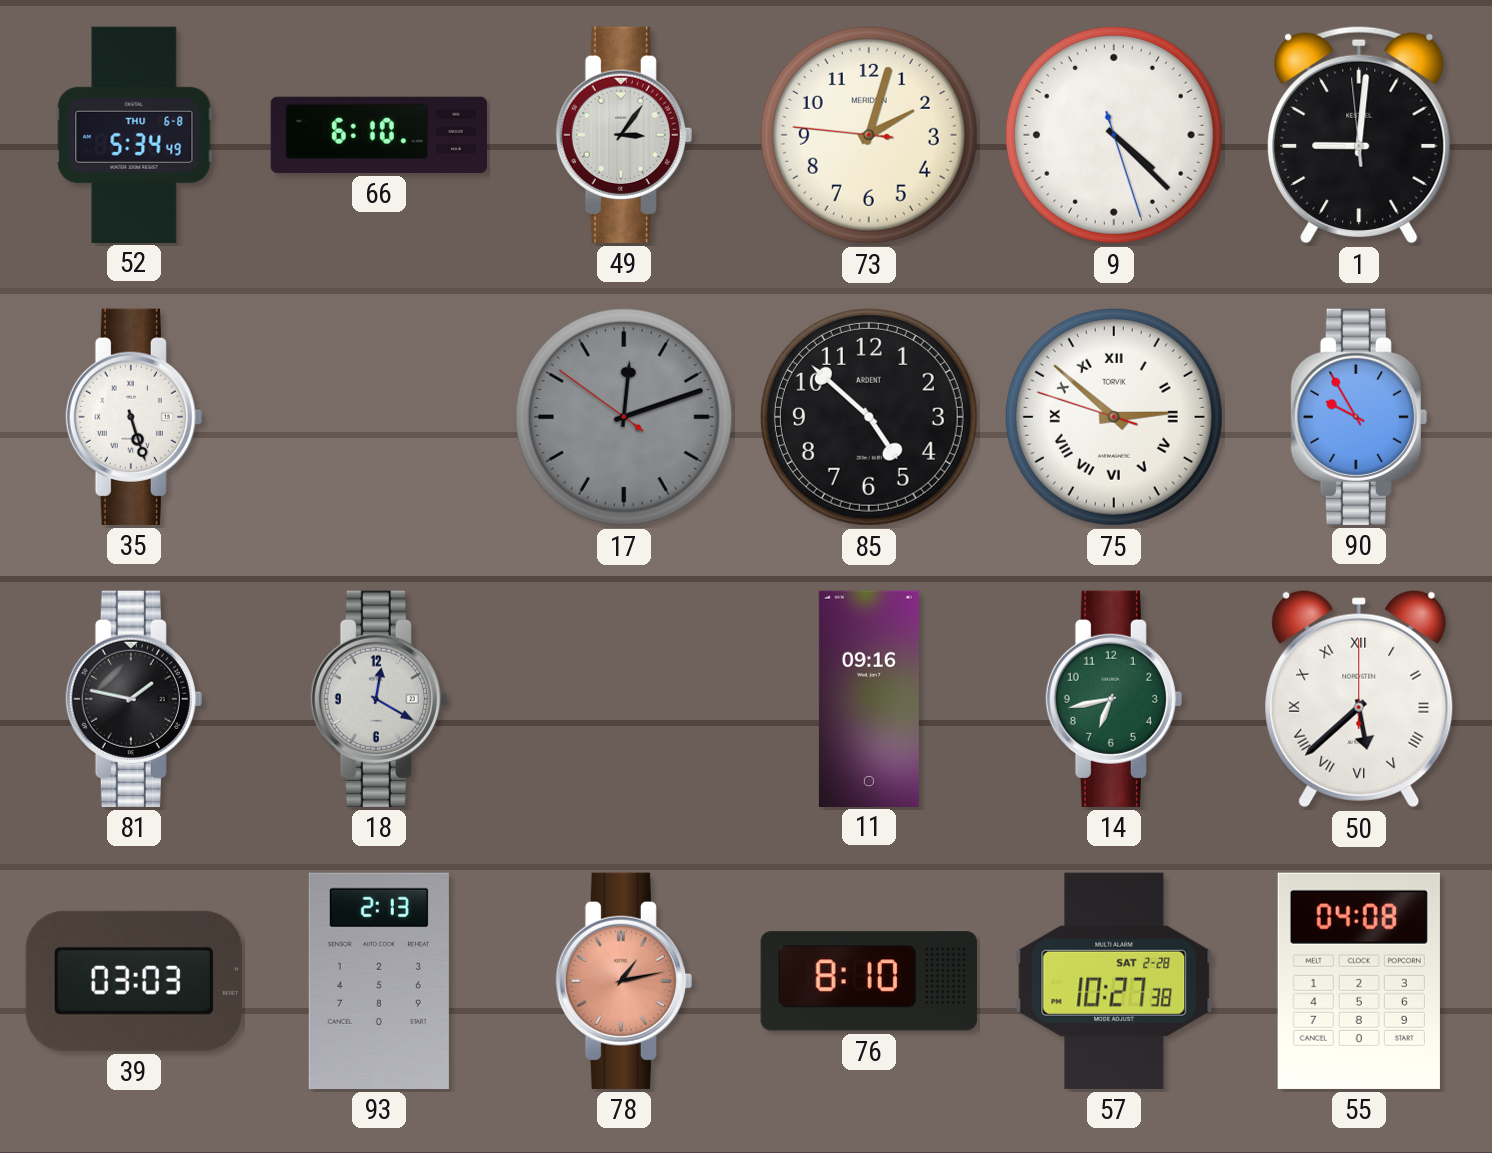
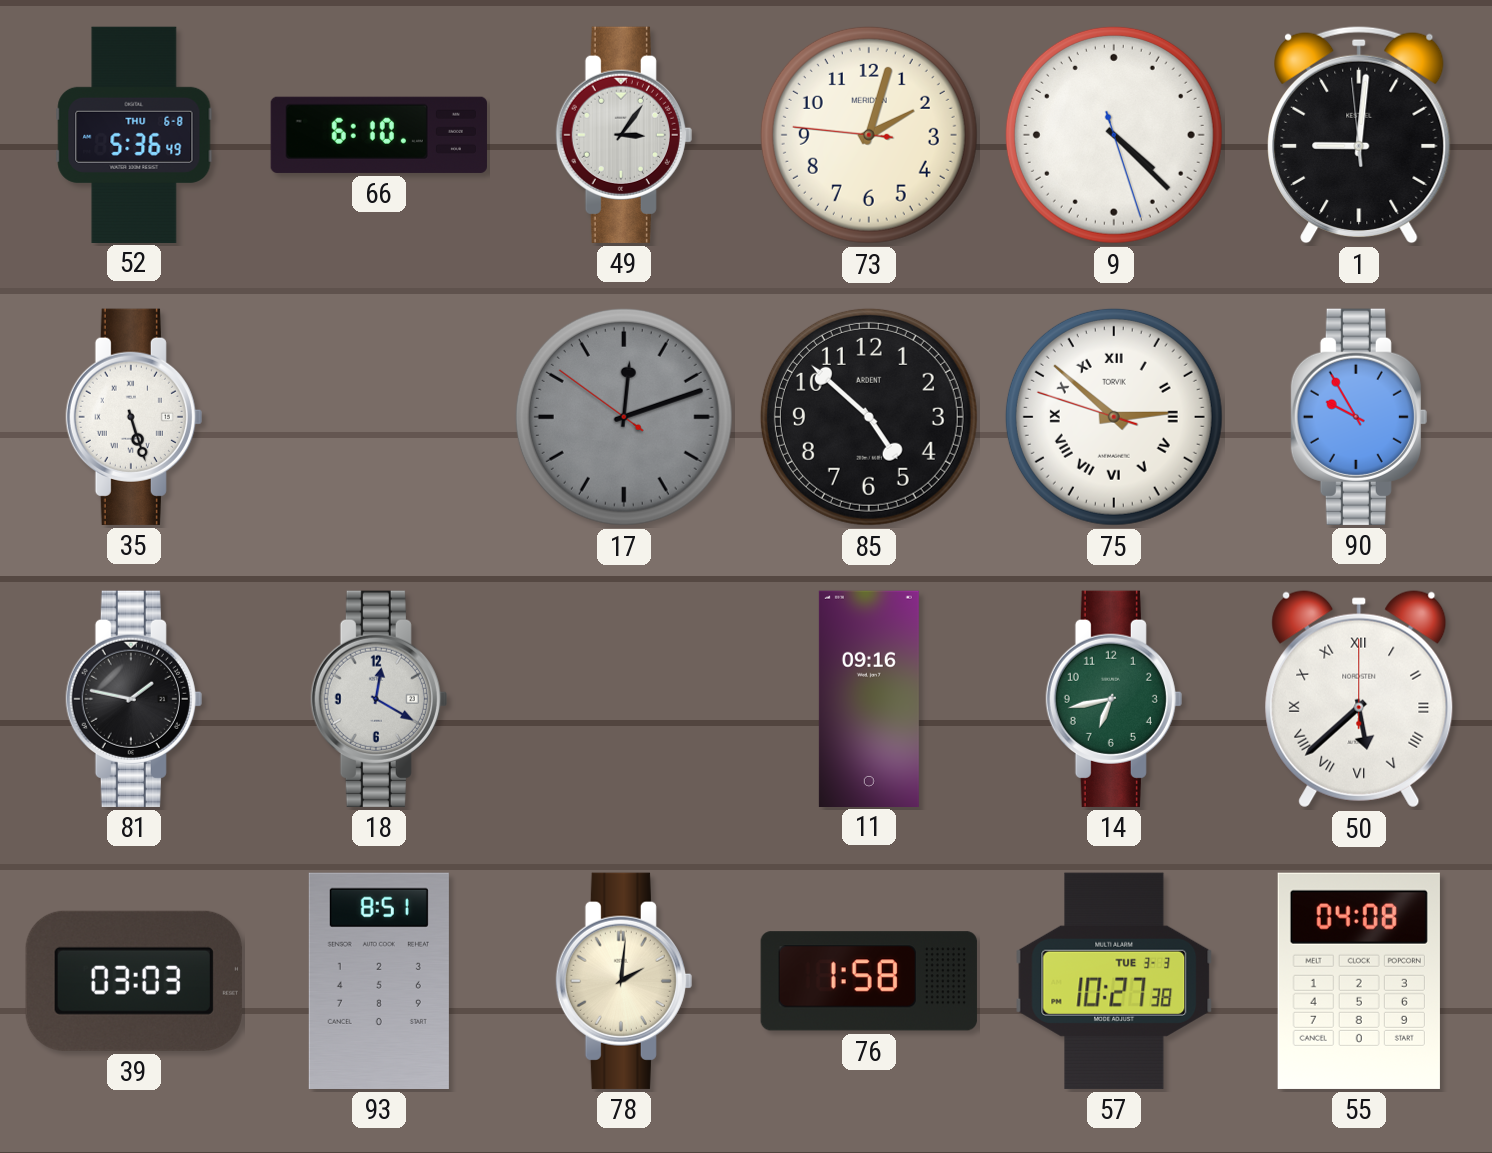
52: 5:34 -> 5:36 (134, 134)
93: 2:13 -> 8:51 (379, 981)
78: 1:13 -> 2:01 (624, 981)
78 dial: salmon -> cream (624, 981)
76: 8:10 -> 1:58 (869, 981)
57 date: SAT 2-28 -> TUE 3-3 (1114, 981)
